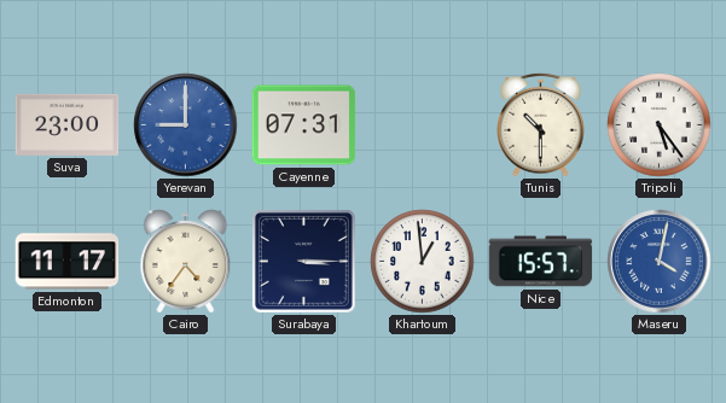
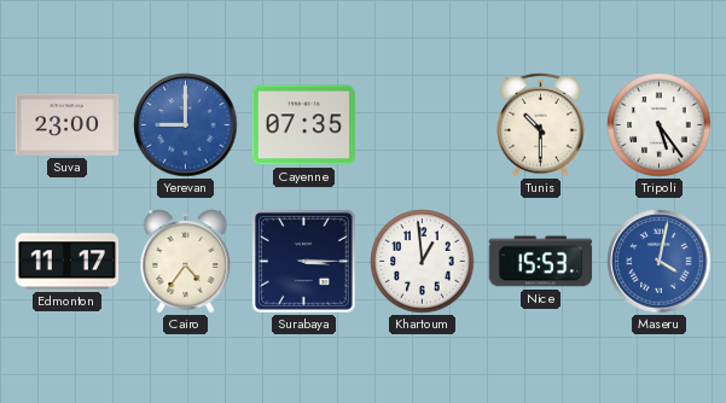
Cayenne: 07:31 -> 07:35 (304, 125)
Nice: 15:57 -> 15:53 (541, 262)
